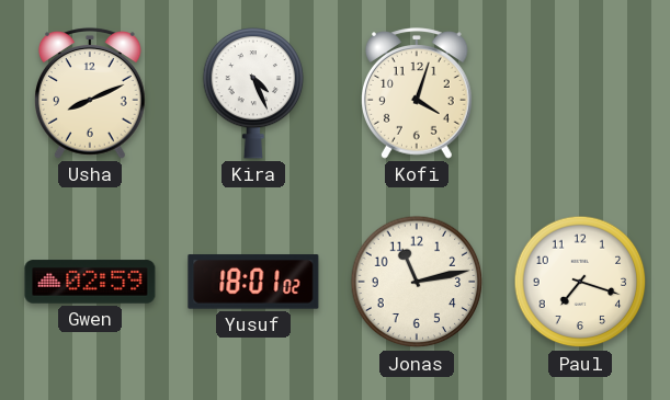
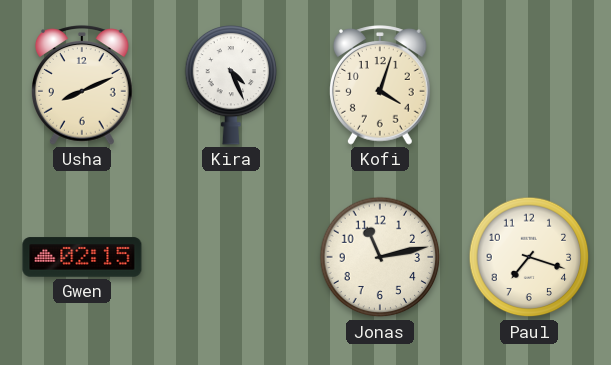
Gwen: 02:59 -> 02:15 (82, 257)
Yusuf: 18:01 -> none (253, 282)
